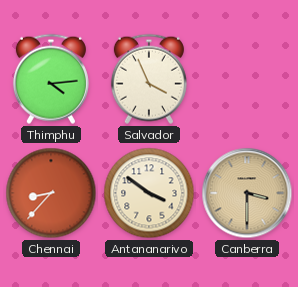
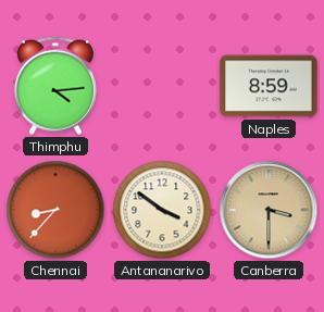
Salvador: 3:56 -> none (149, 79)
Naples: none -> 8:59 (269, 86)
